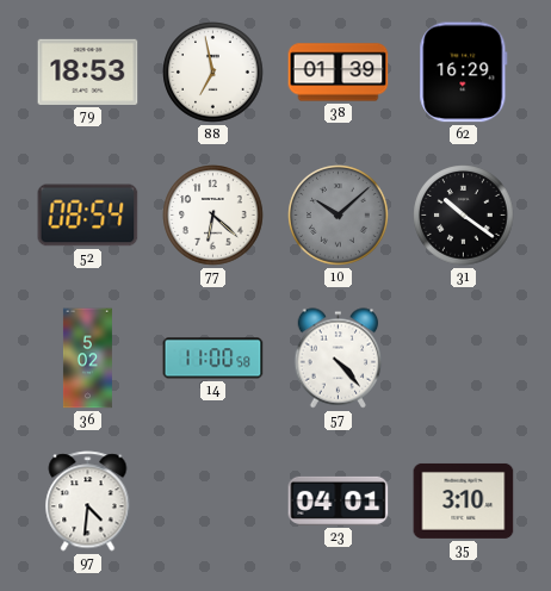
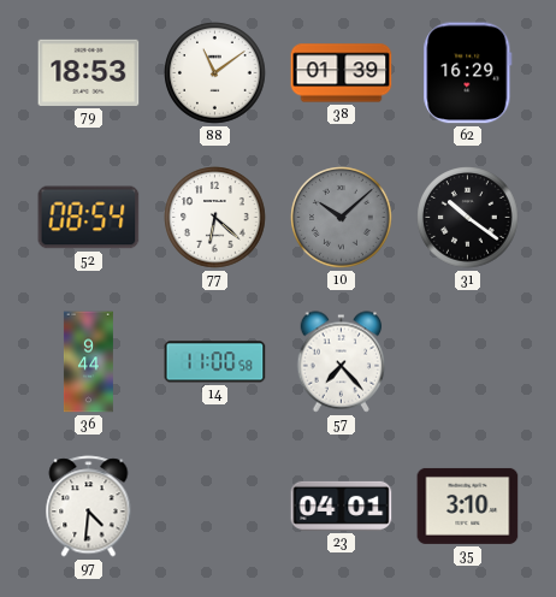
88: 6:58 -> 11:09 (215, 73)
36: 5:02 -> 9:44 (88, 362)
57: 4:23 -> 7:23 (342, 362)
